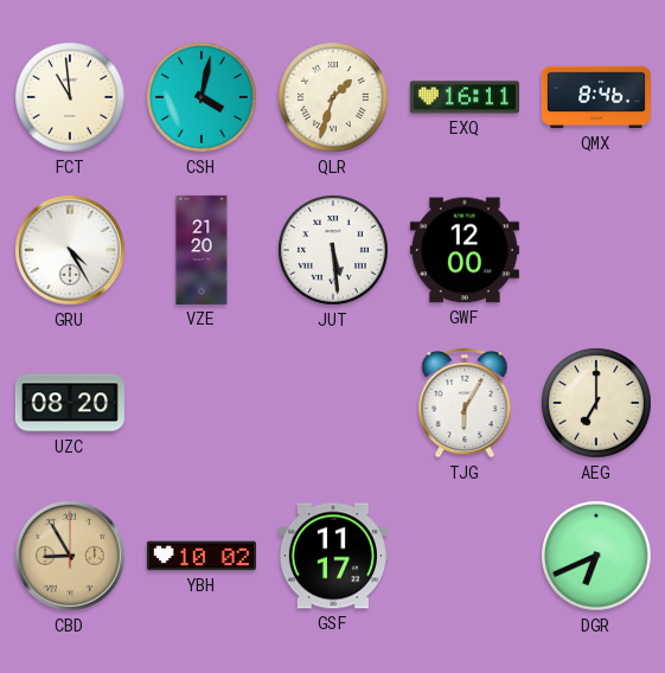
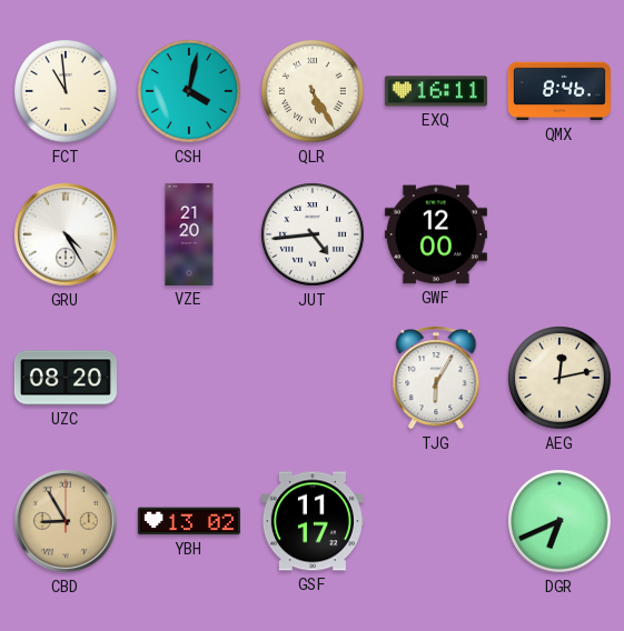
QLR: 1:33 -> 5:25 (314, 92)
JUT: 5:29 -> 4:44 (314, 236)
AEG: 7:00 -> 12:13 (561, 379)
YBH: 10:02 -> 13:02 (189, 521)
